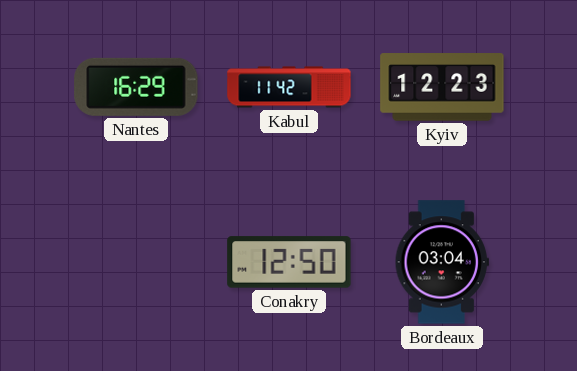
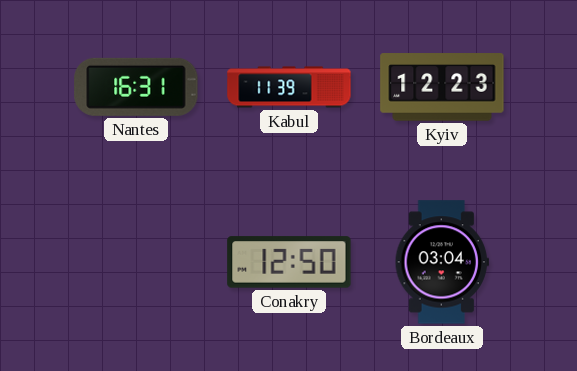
Nantes: 16:29 -> 16:31 (136, 87)
Kabul: 11:42 -> 11:39 (289, 87)
